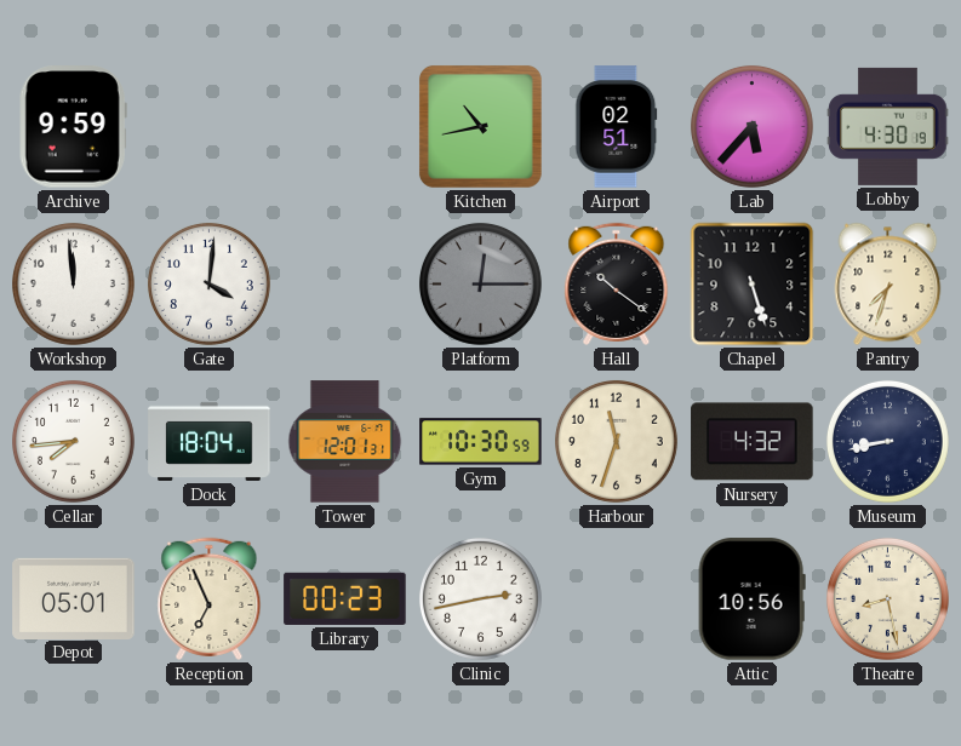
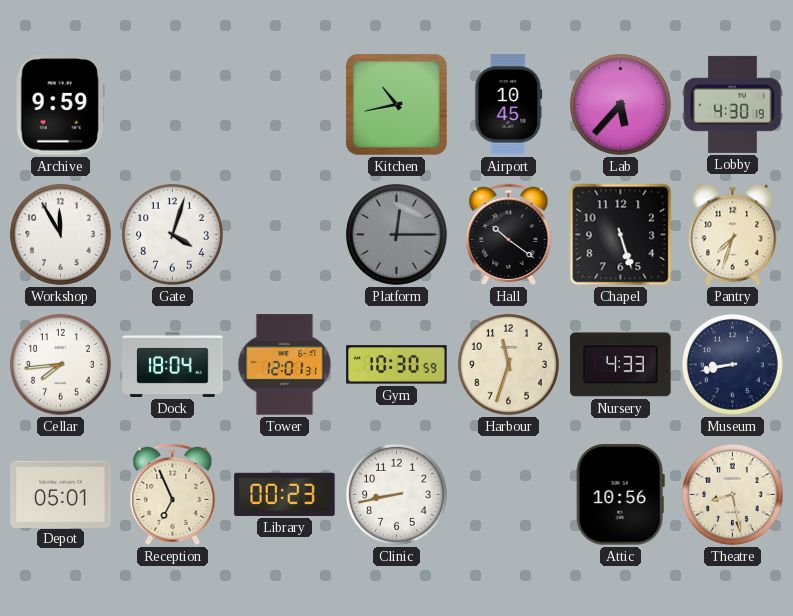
Airport: 02:51 -> 10:45 (509, 105)
Workshop: 11:59 -> 11:55 (60, 234)
Gate: 4:01 -> 4:03 (172, 234)
Nursery: 4:32 -> 4:33 (621, 365)
Clinic: 2:43 -> 8:43 (396, 494)
